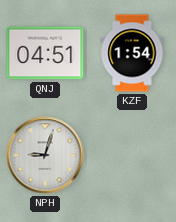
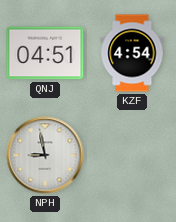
KZF: 1:54 -> 4:54 (132, 53)
NPH: 9:03 -> 8:58 (45, 155)
